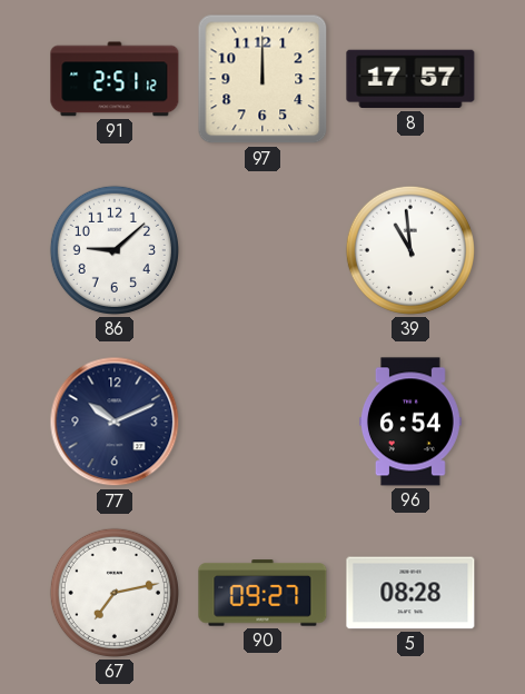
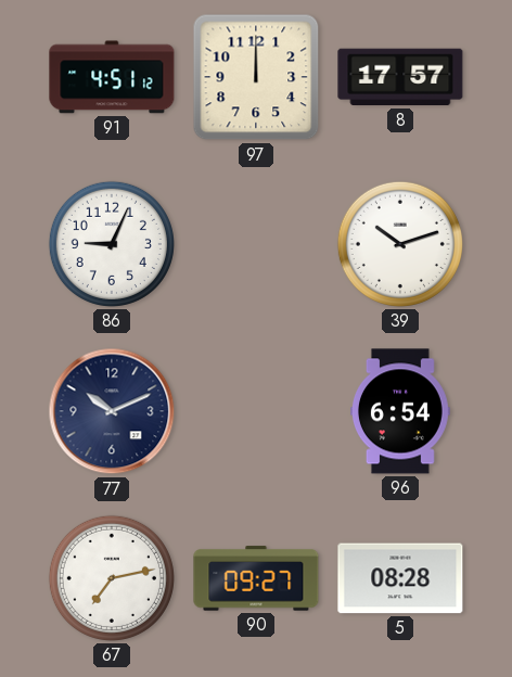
91: 2:51 -> 4:51 (112, 77)
86: 9:08 -> 9:04 (112, 244)
39: 10:59 -> 10:12 (400, 244)
